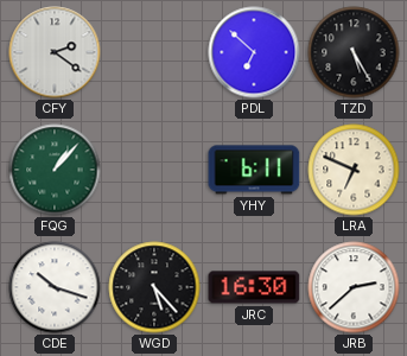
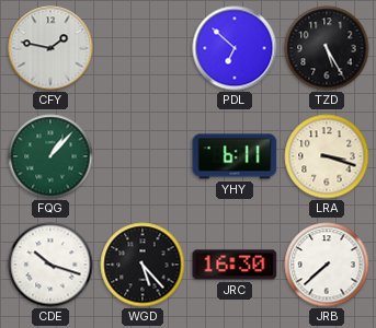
CFY: 2:21 -> 1:47 (50, 48)
LRA: 6:49 -> 3:18 (327, 156)
JRB: 2:38 -> 7:38 (327, 265)
